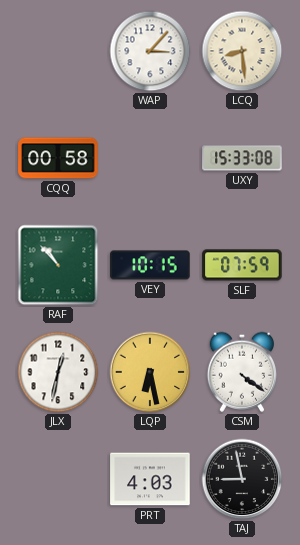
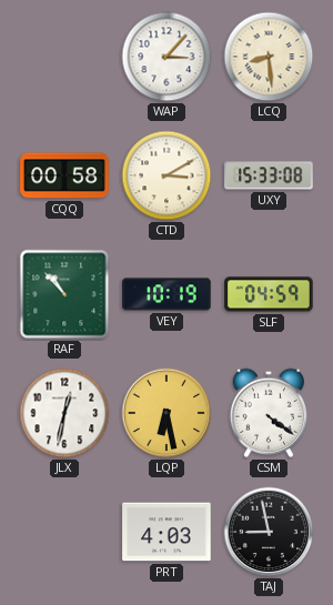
CTD: none -> 3:10 (167, 175)
VEY: 10:15 -> 10:19 (167, 294)
SLF: 07:59 -> 04:59 (269, 294)
